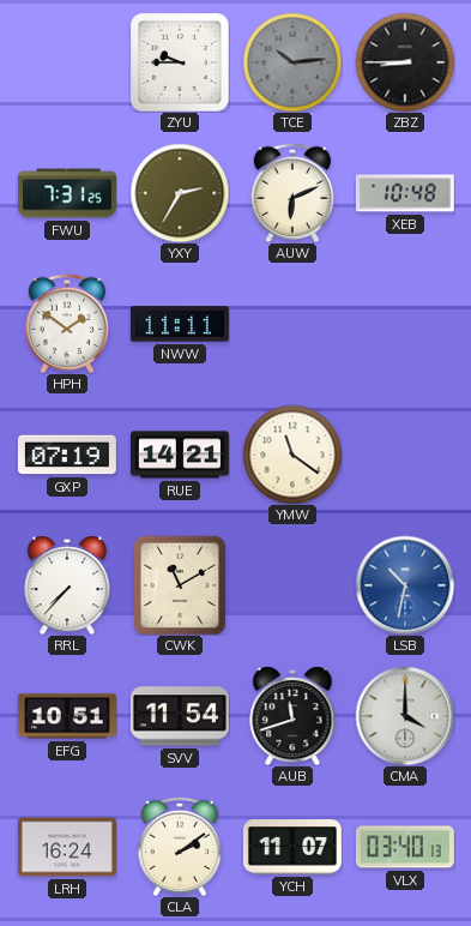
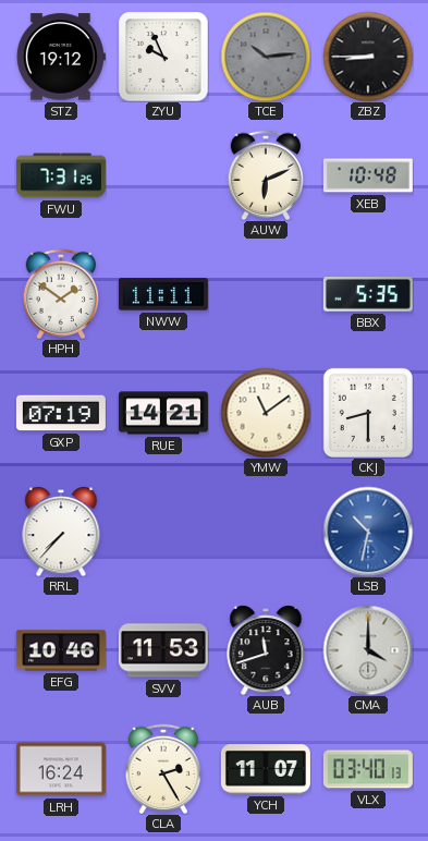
STZ: none -> 19:12 (61, 57)
ZYU: 9:45 -> 9:56 (163, 57)
YXY: 2:35 -> none (180, 193)
BBX: none -> 5:35 (368, 295)
YMW: 11:21 -> 11:09 (266, 413)
CKJ: none -> 8:30 (368, 413)
CWK: 11:10 -> none (180, 585)
EFG: 10:51 -> 10:46 (61, 650)
SVV: 11:54 -> 11:53 (163, 650)
CLA: 2:09 -> 2:25 (163, 768)
